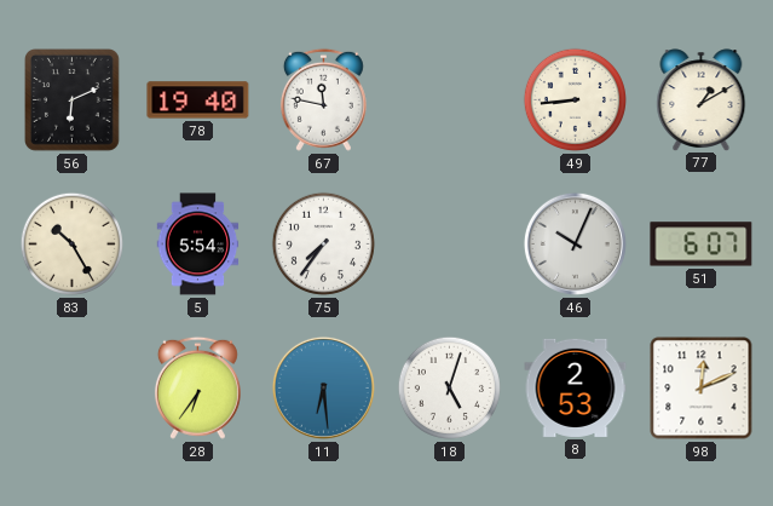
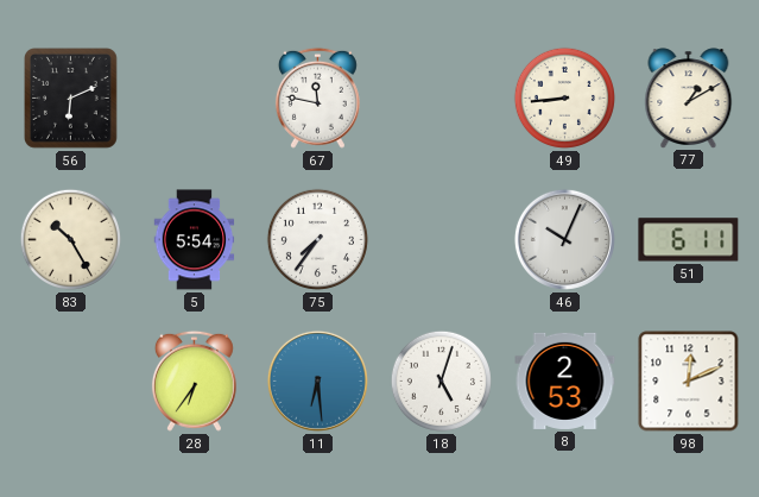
78: 19:40 -> none (198, 100)
51: 6:07 -> 6:11 (689, 240)
